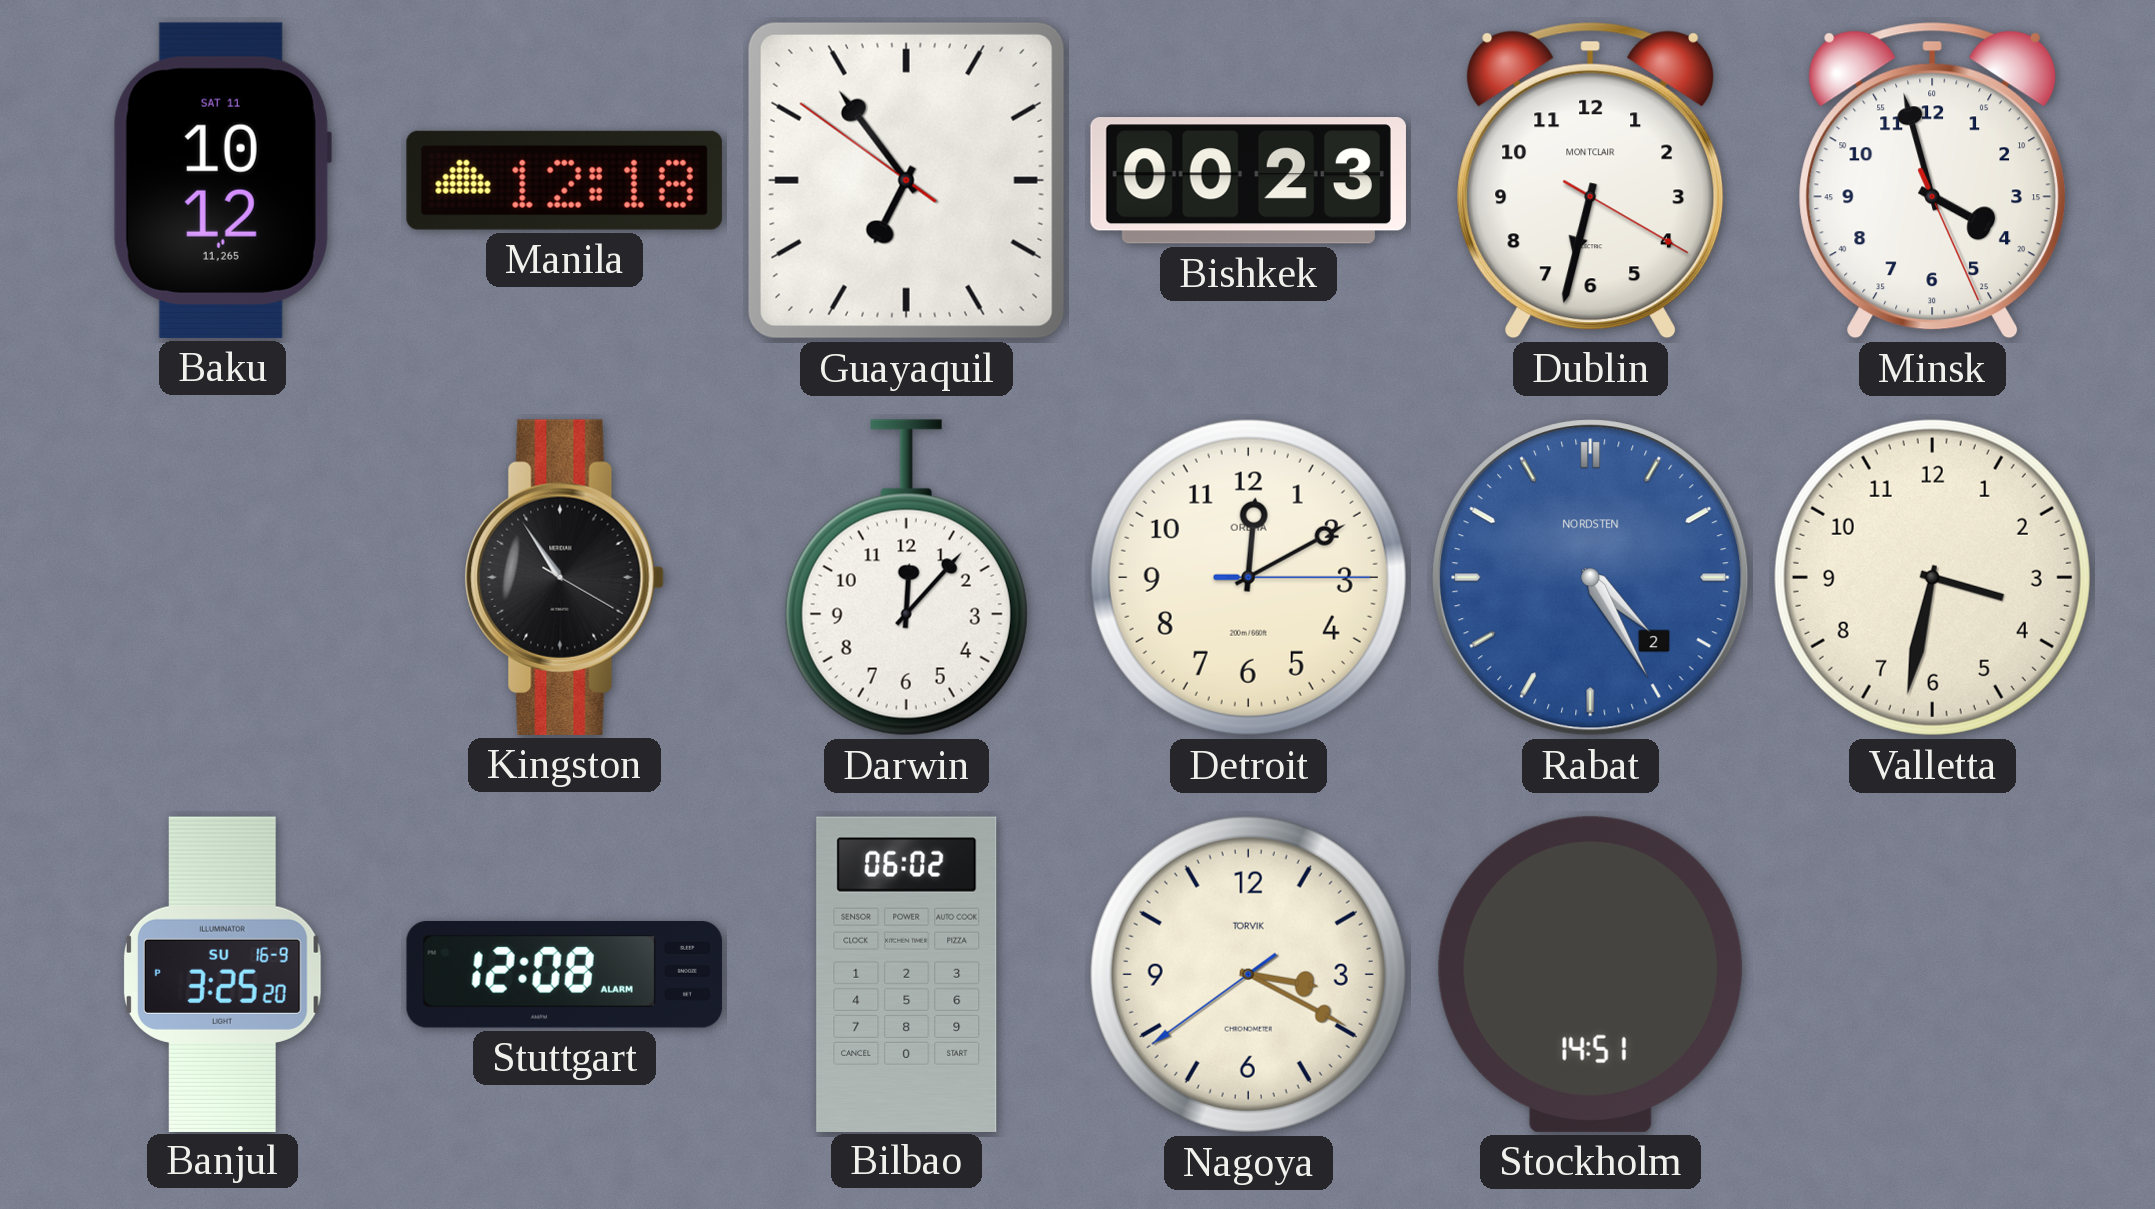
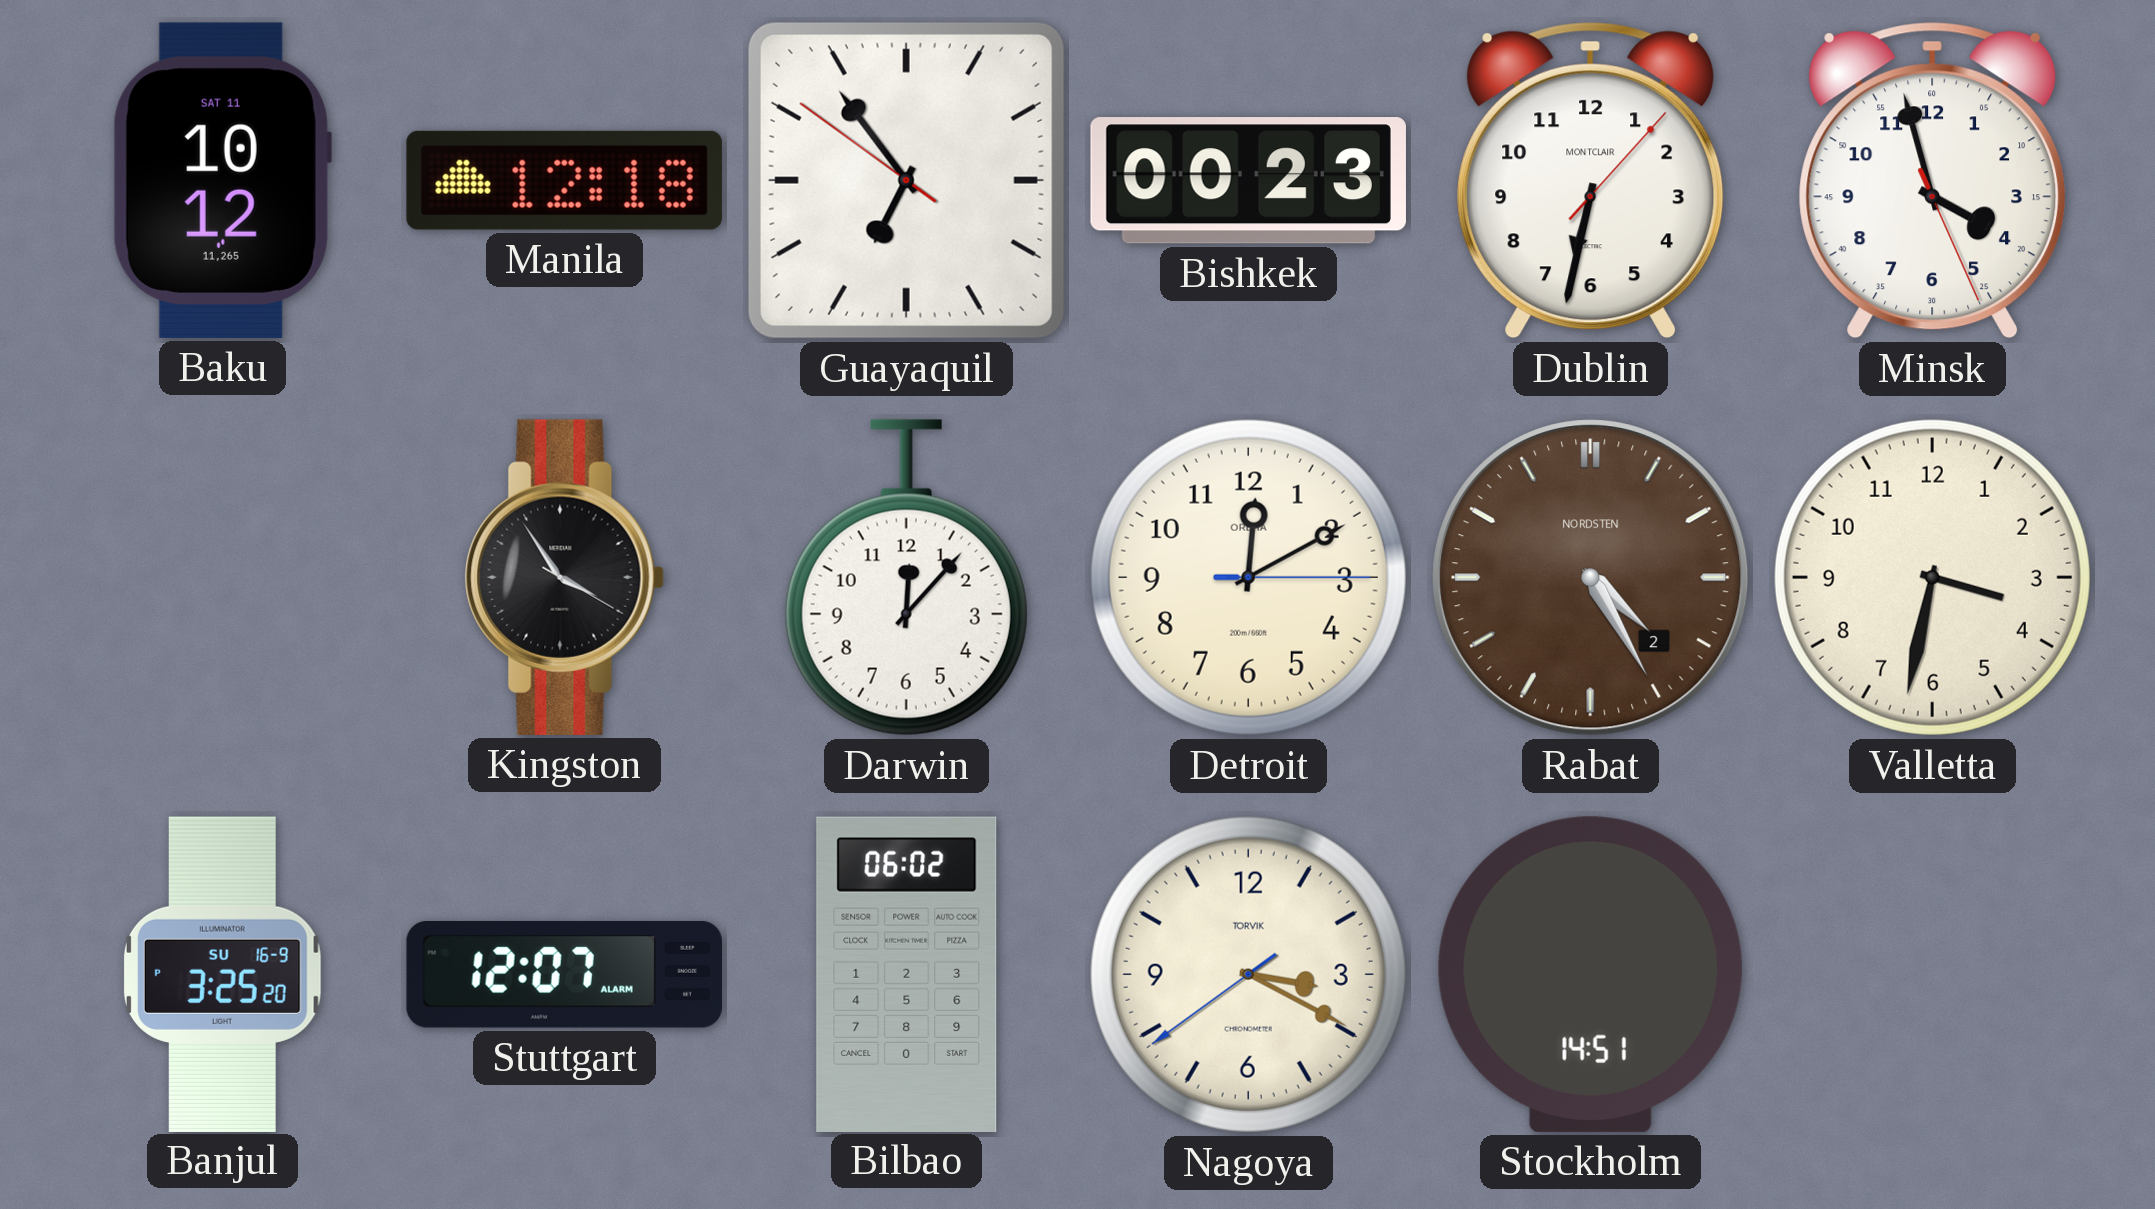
Dublin: 6:32:20 -> 6:32:07 (1591, 181)
Kingston: 10:54 -> 3:54 (564, 577)
Rabat dial: blue -> brown (1591, 578)
Stuttgart: 12:08 -> 12:07 (564, 974)
